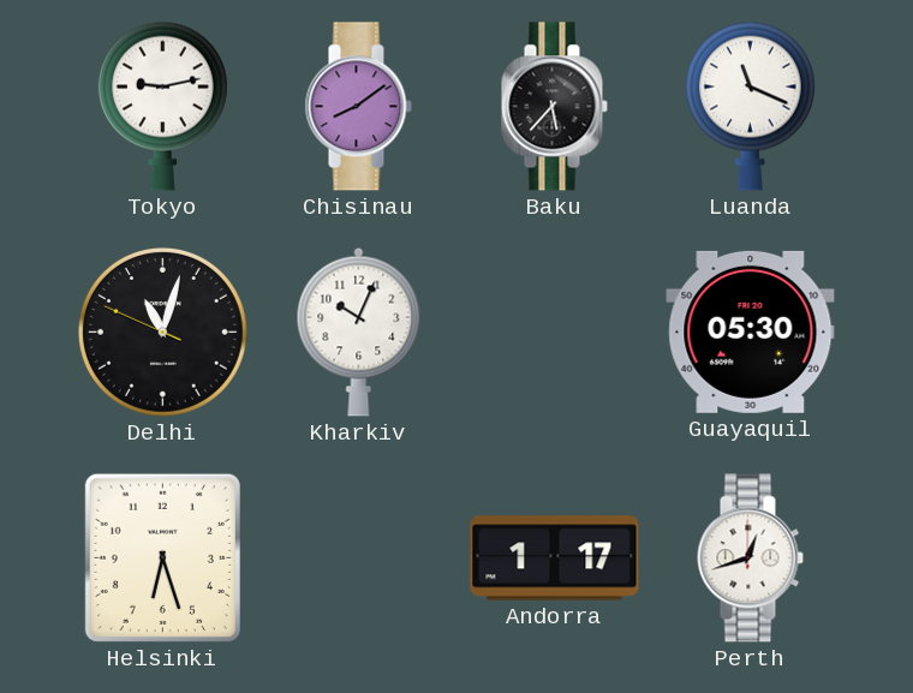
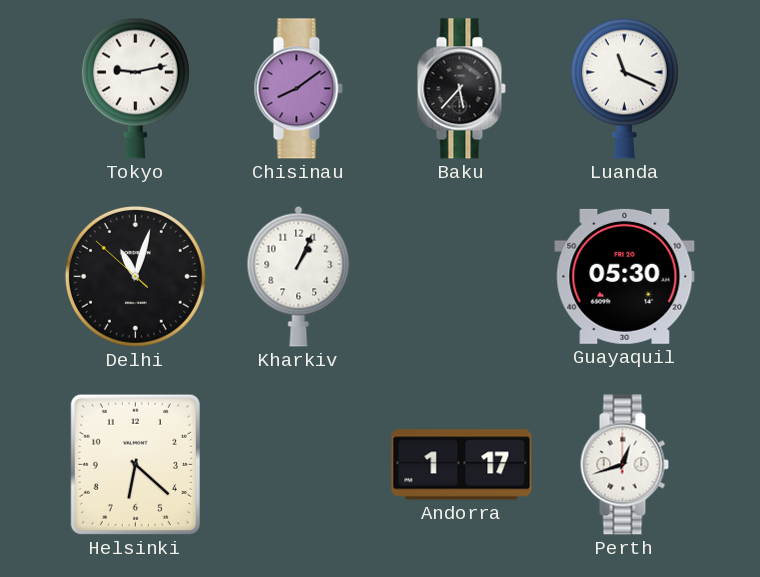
Delhi: 11:02:49 -> 11:02:52 (135, 276)
Kharkiv: 10:04 -> 1:04 (299, 276)
Helsinki: 6:27 -> 6:22 (135, 464)
